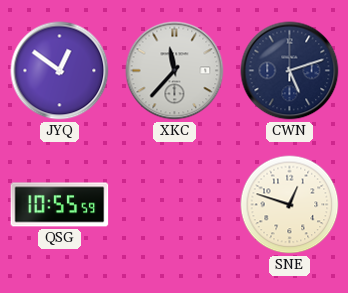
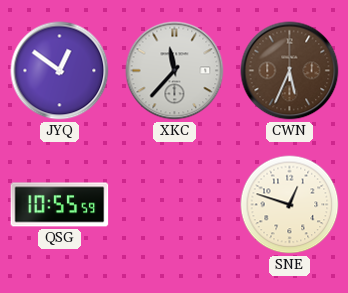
CWN: 5:12 -> 5:34 (290, 71)
CWN dial: navy -> brown (290, 71)
